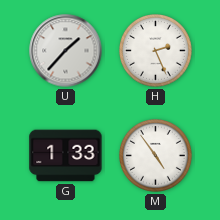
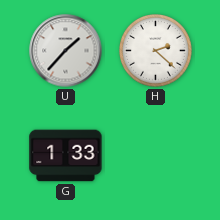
H: 2:26 -> 2:22 (156, 51)
M: 4:54 -> none (156, 156)
